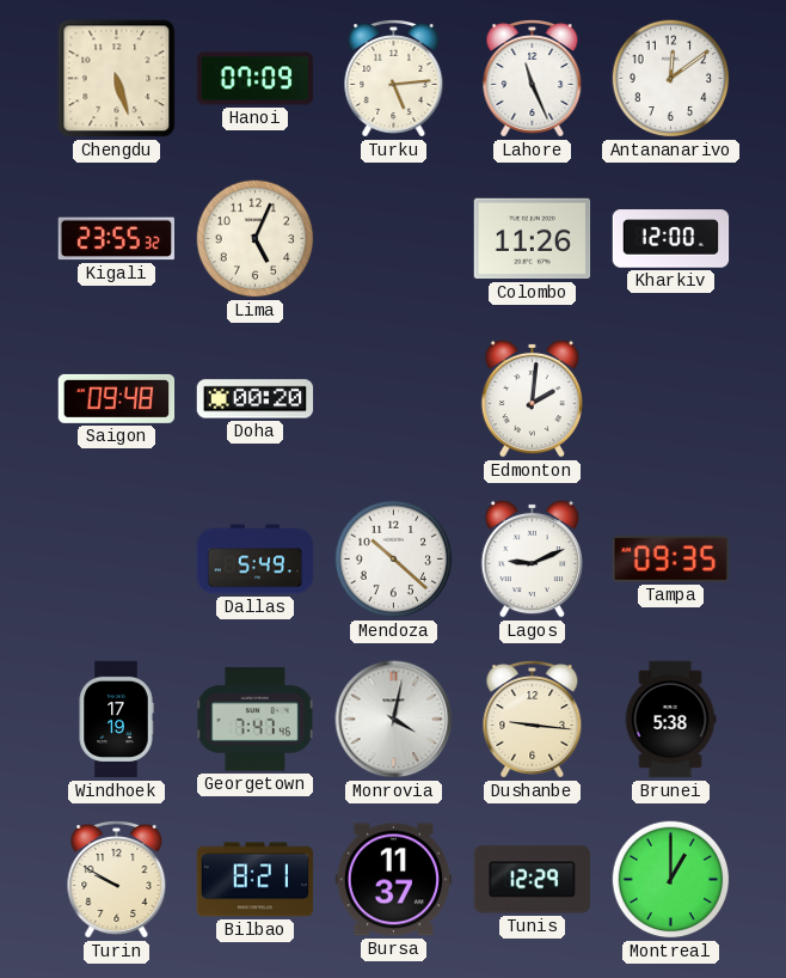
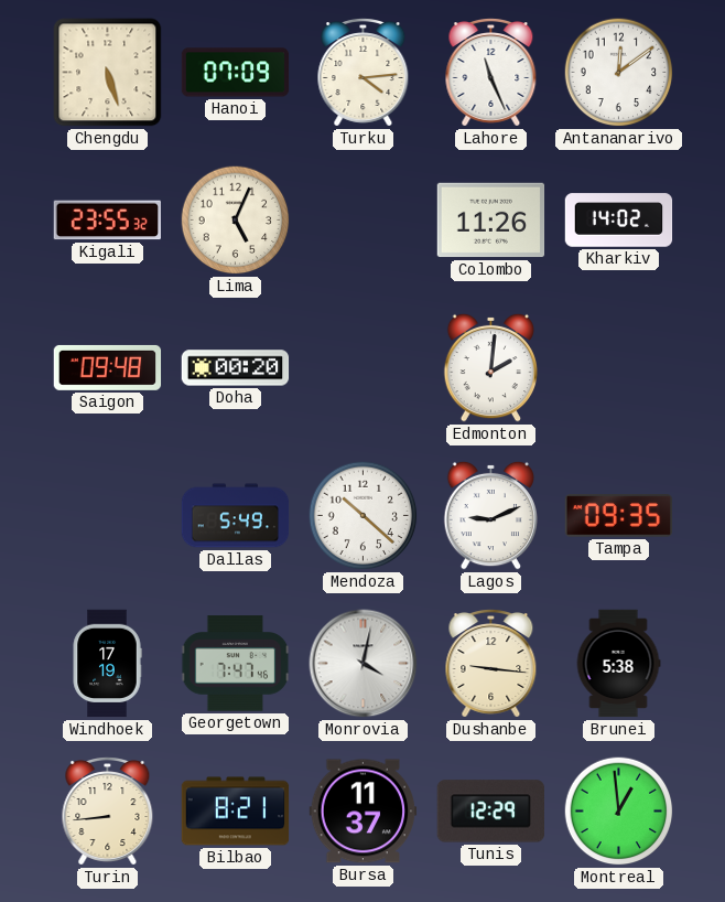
Turku: 5:14 -> 4:14 (364, 73)
Kharkiv: 12:00 -> 14:02 (619, 221)
Turin: 9:50 -> 8:44 (108, 812)
Montreal: 1:00 -> 12:59 (619, 812)
